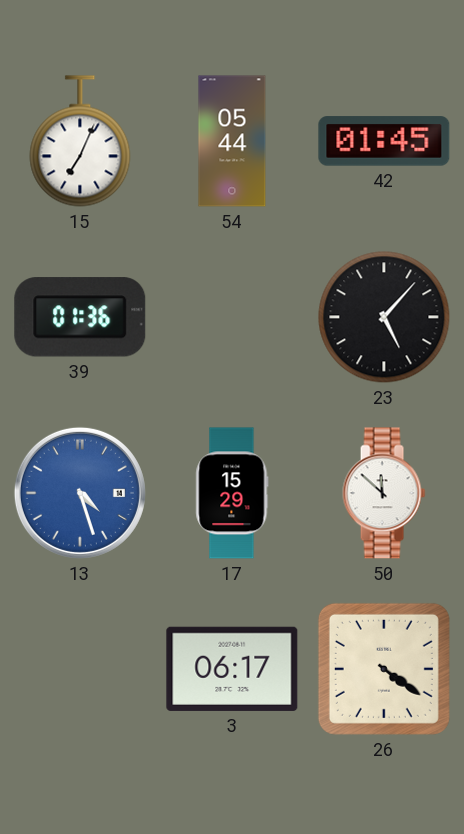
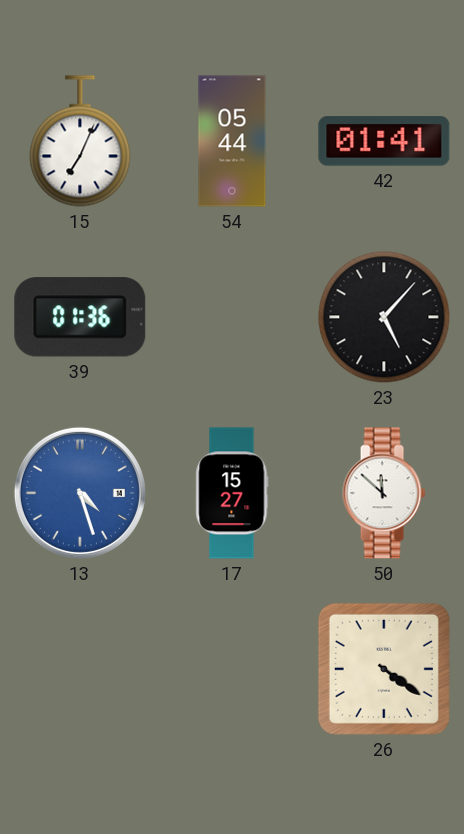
42: 01:45 -> 01:41 (384, 141)
17: 15:29 -> 15:27 (232, 493)
3: 06:17 -> none (232, 669)
